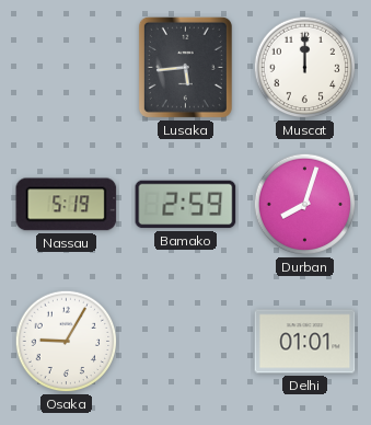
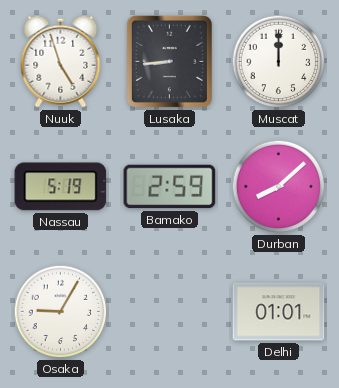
Nuuk: none -> 4:57 (61, 61)
Lusaka: 5:44 -> 8:44 (169, 61)
Durban: 8:03 -> 8:08 (279, 187)
